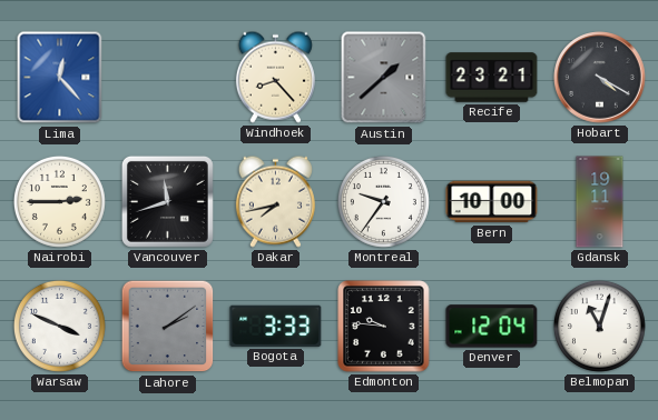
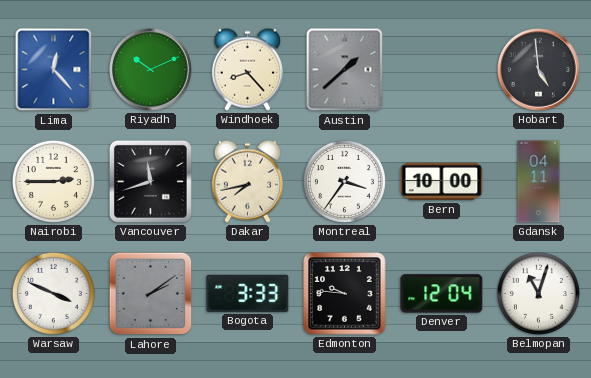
Riyadh: none -> 10:11 (151, 70)
Recife: 23:21 -> none (492, 78)
Hobart: 4:20 -> 4:59 (539, 70)
Montreal: 9:36 -> 3:36 (344, 181)
Gdansk: 19:11 -> 04:11 (539, 182)
